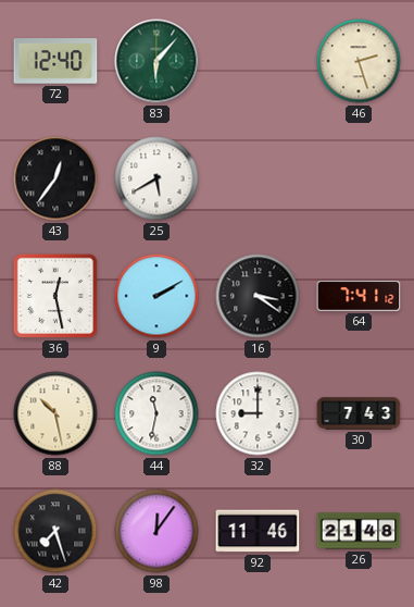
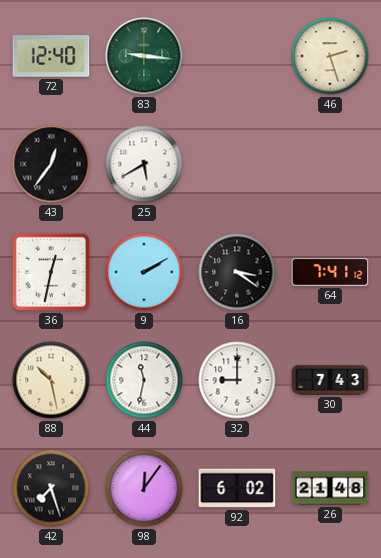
83: 6:07 -> 9:16 (144, 56)
36: 12:28 -> 12:32 (51, 272)
92: 11:46 -> 6:02 (237, 488)
